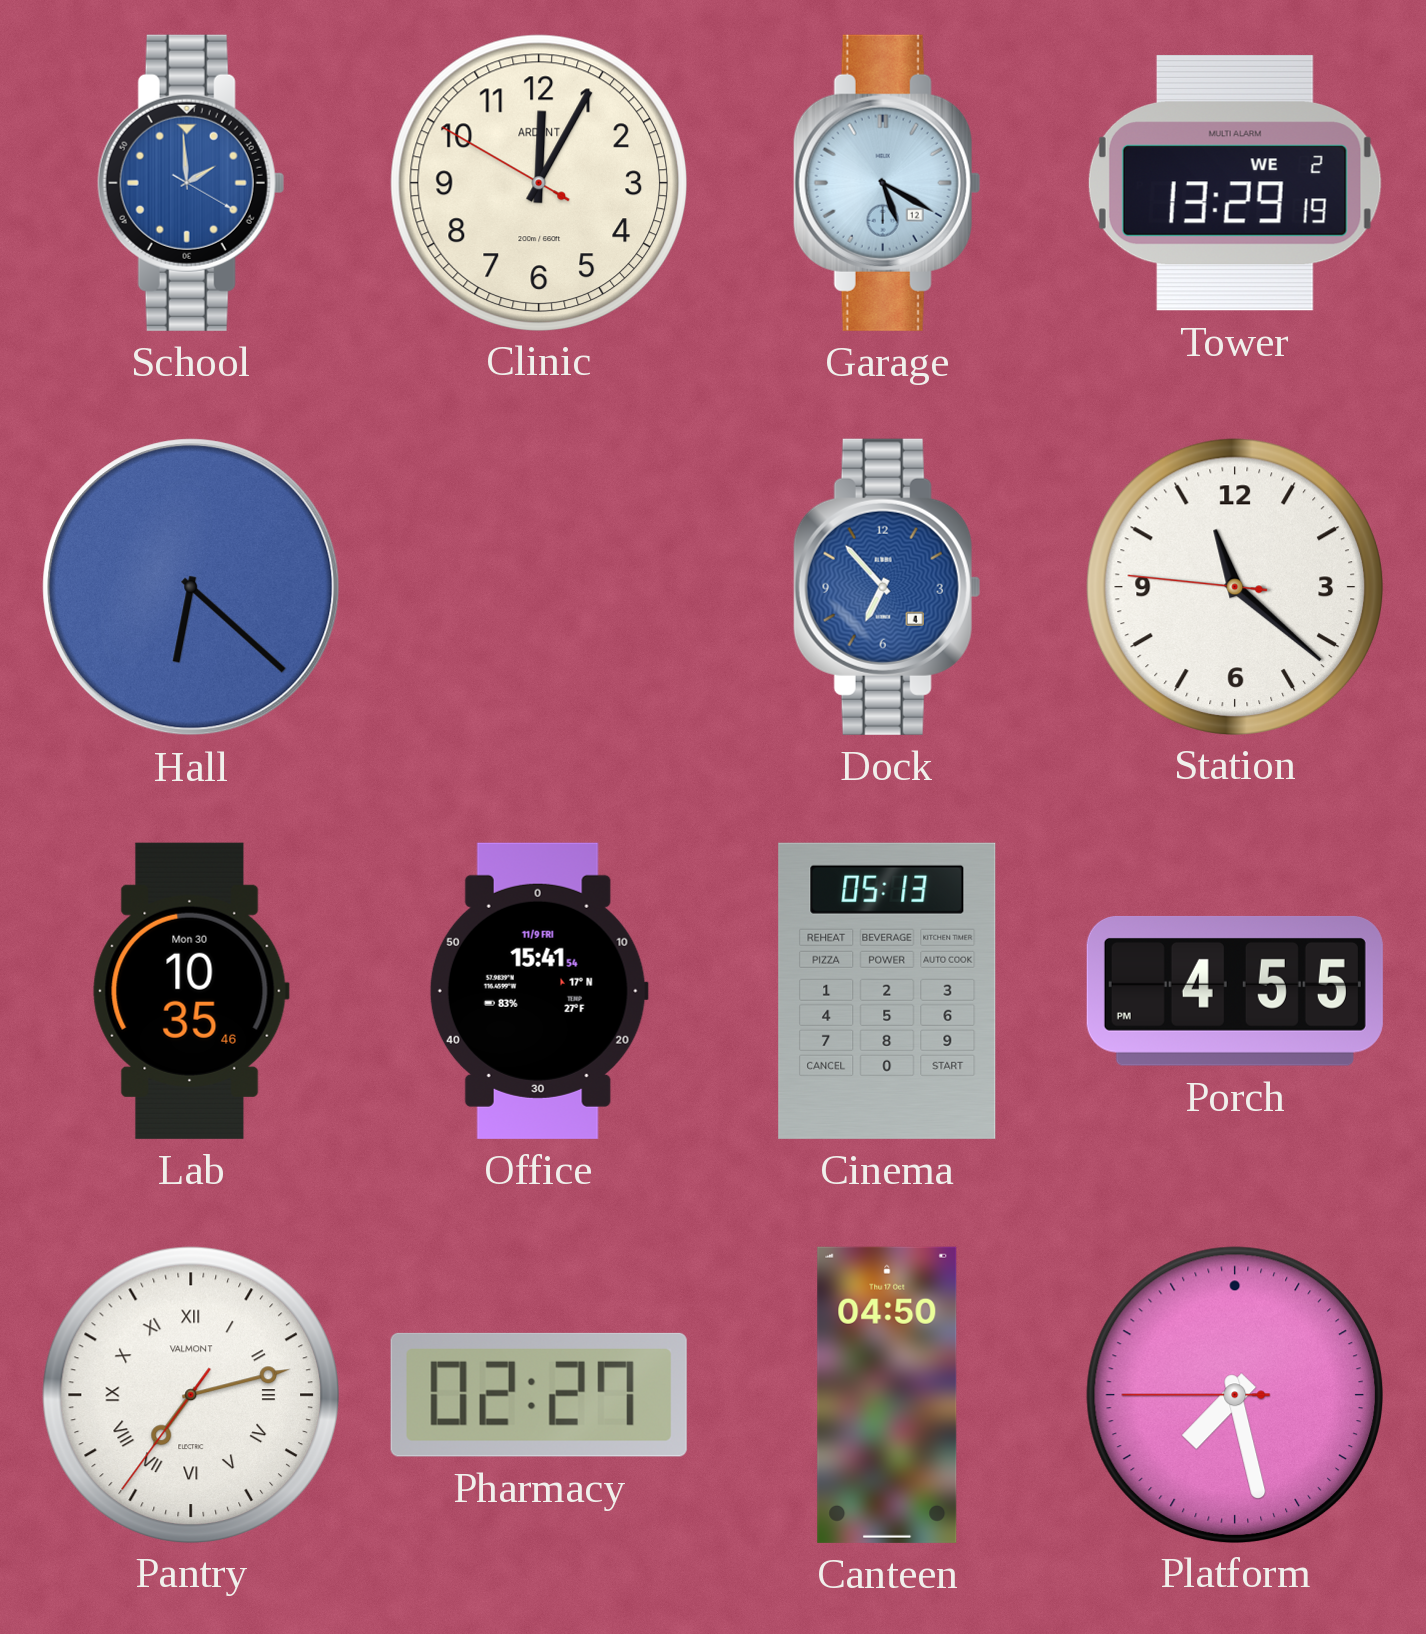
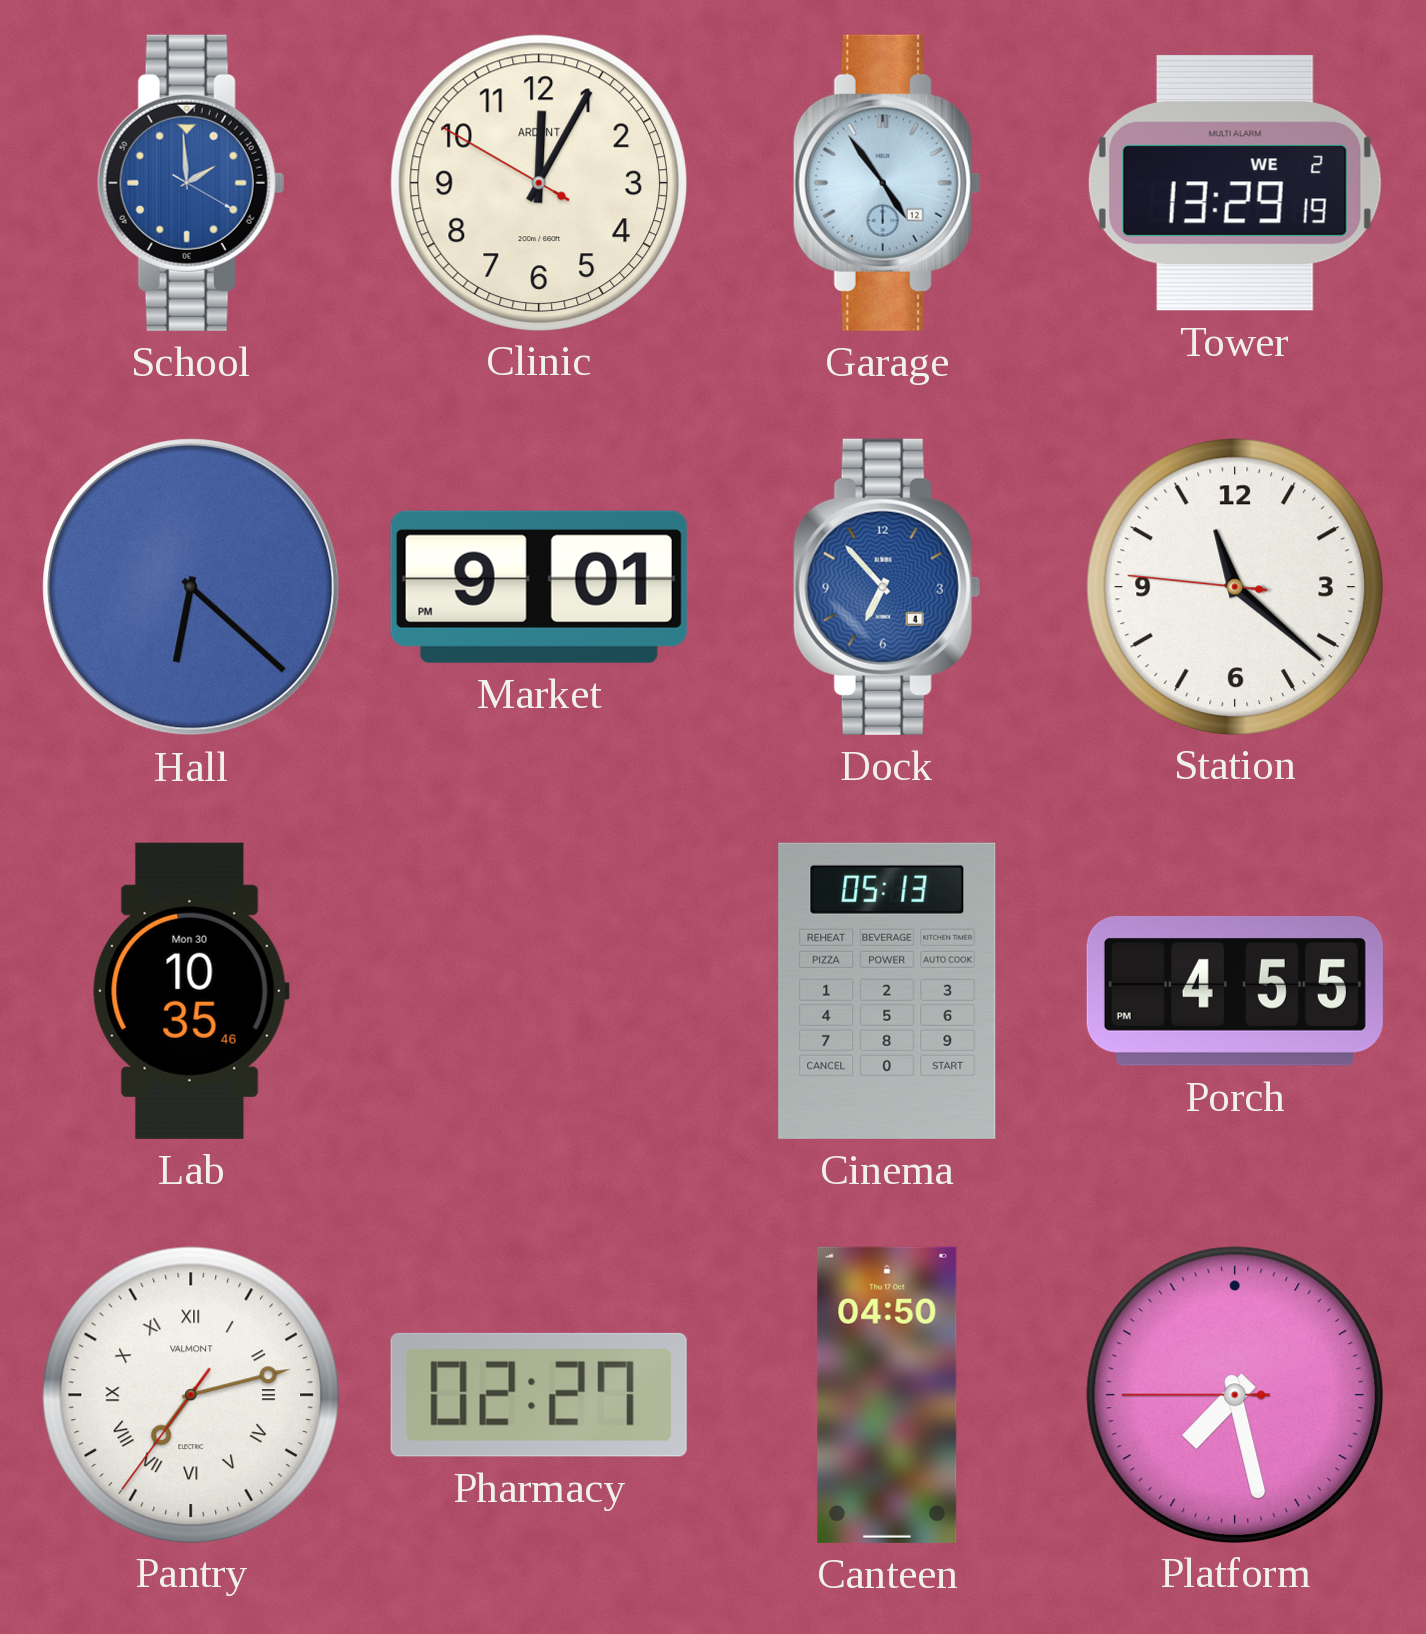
Garage: 5:20 -> 4:54 (887, 183)
Market: none -> 9:01 (539, 587)
Office: 15:41 -> none (539, 991)
